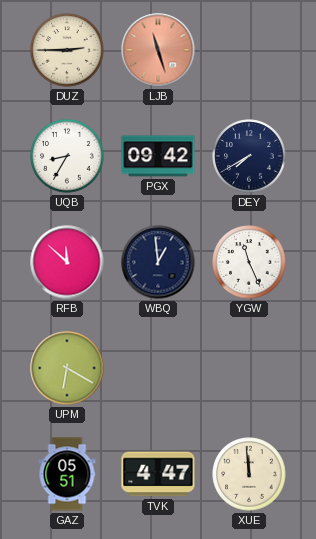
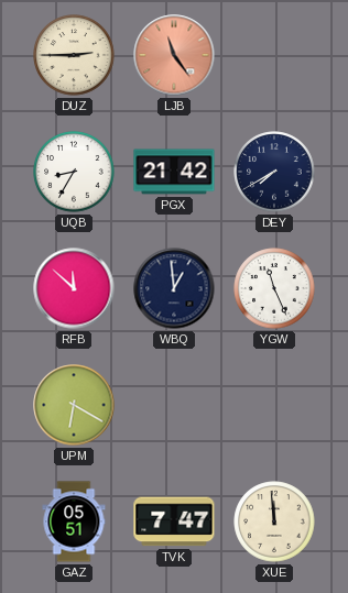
LJB: 11:27 -> 11:24 (174, 55)
PGX: 09:42 -> 21:42 (174, 172)
TVK: 4:47 -> 7:47 (174, 521)
